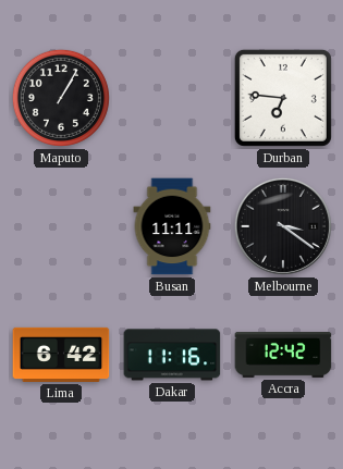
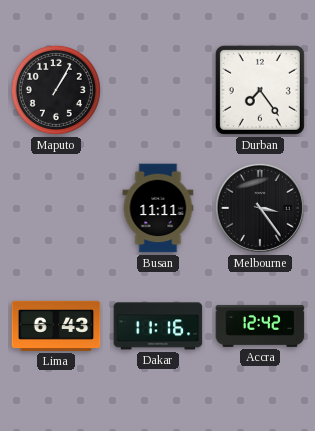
Durban: 6:46 -> 7:24 (260, 90)
Melbourne: 3:21 -> 3:24 (260, 208)
Lima: 6:42 -> 6:43 (56, 326)
